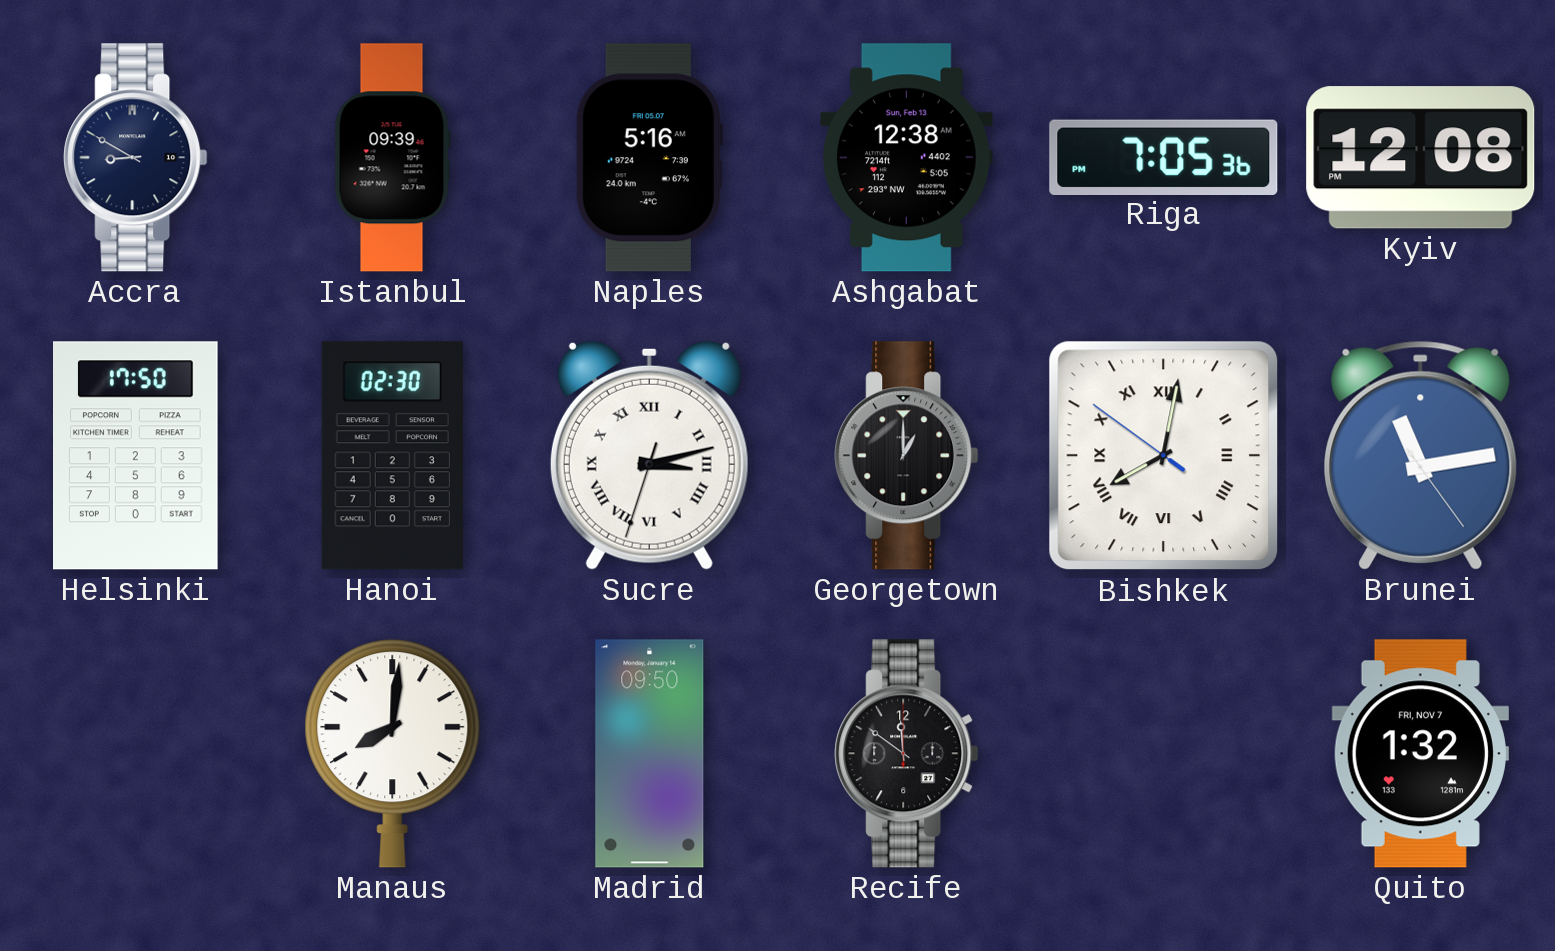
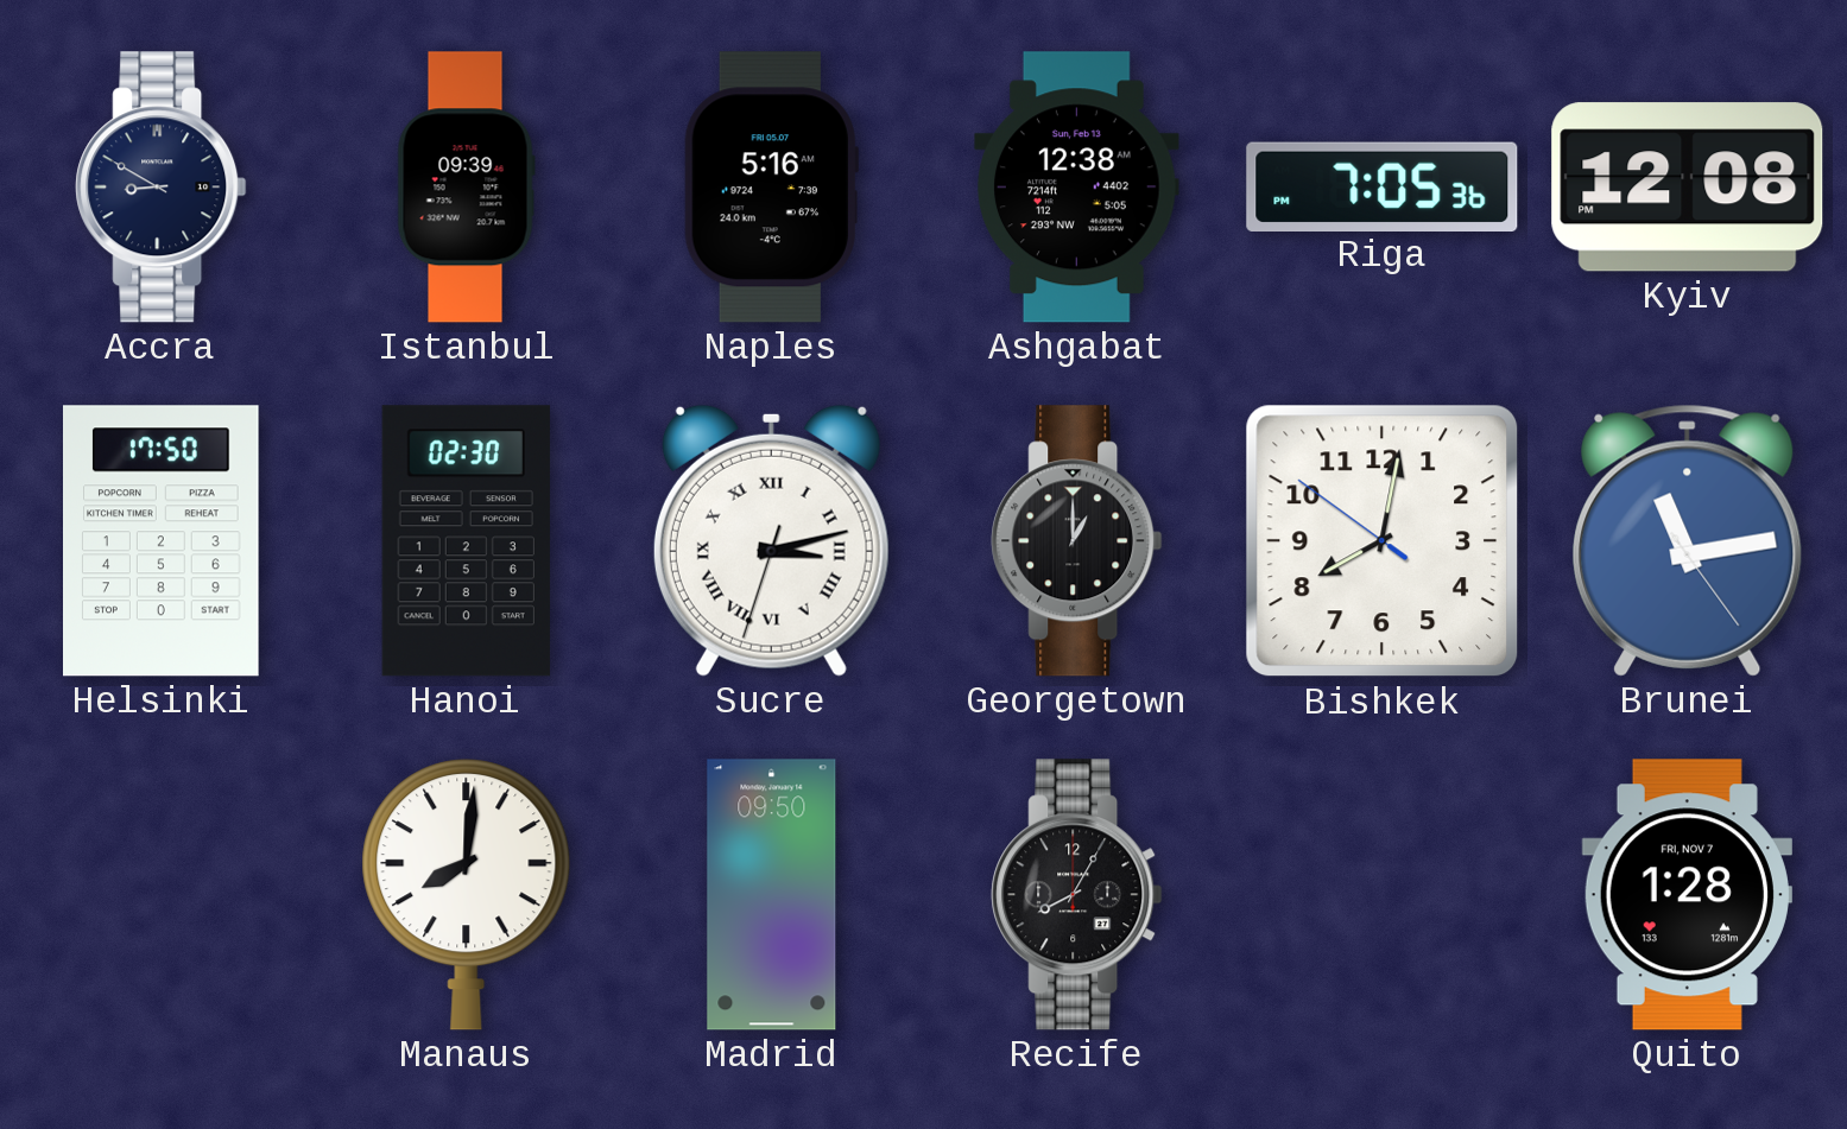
Bishkek numerals: Roman -> Arabic (1383, 541)
Recife: 11:51 -> 8:05 (1077, 895)
Quito: 1:32 -> 1:28 (1687, 895)
